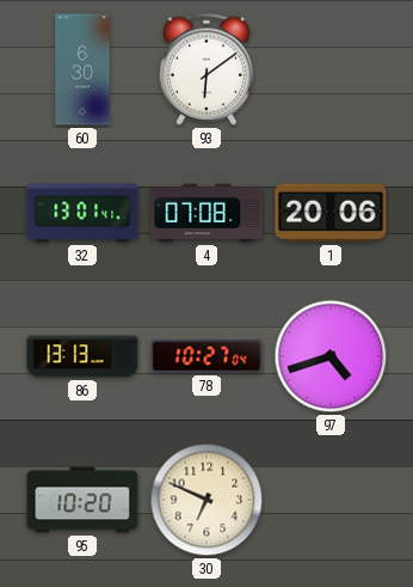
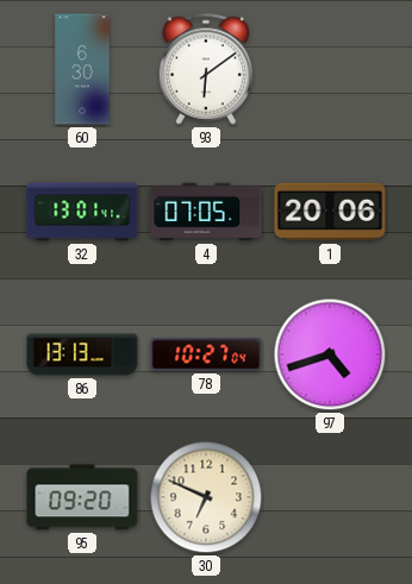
4: 07:08 -> 07:05 (206, 212)
95: 10:20 -> 09:20 (82, 497)
